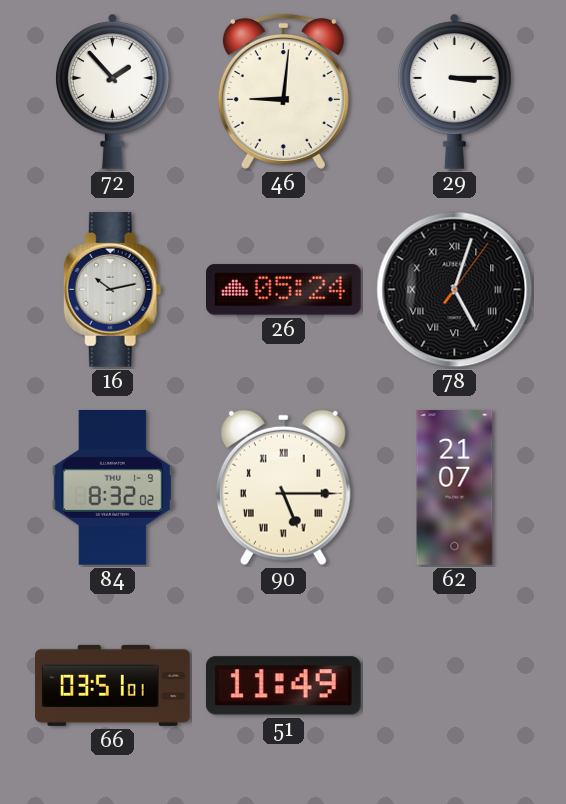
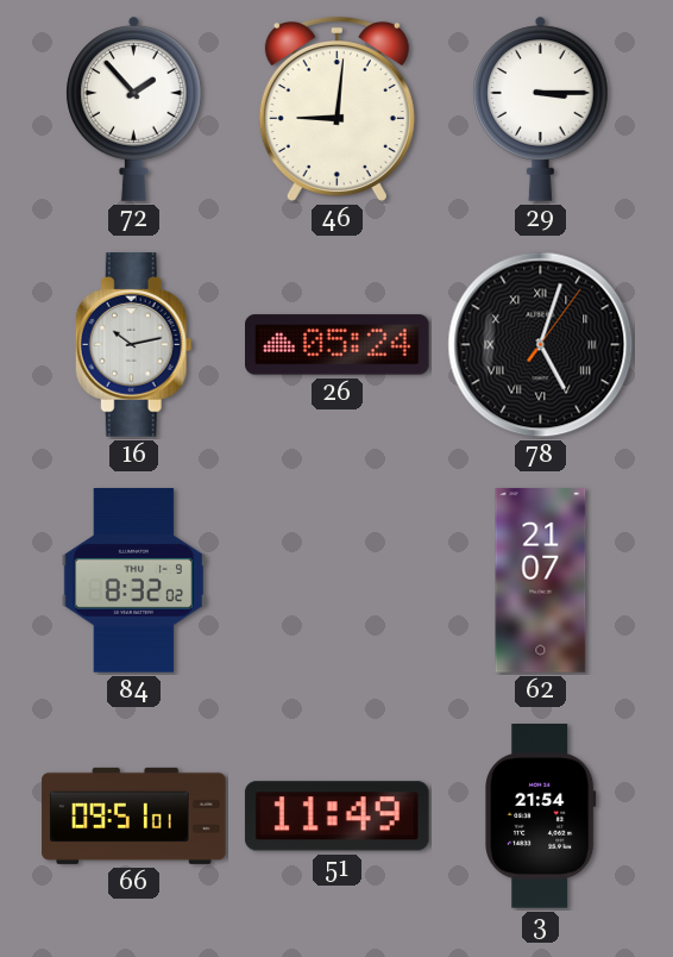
90: 5:15 -> none (283, 488)
66: 03:51 -> 09:51 (134, 815)
3: none -> 21:54 (541, 817)
